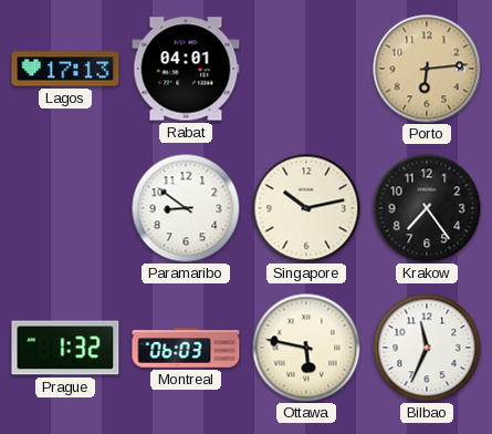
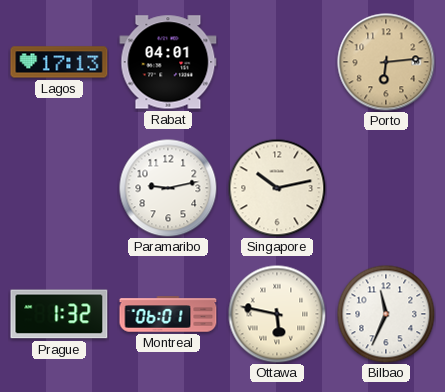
Paramaribo: 8:51 -> 9:13 (168, 188)
Krakow: 7:24 -> none (427, 208)
Montreal: 06:03 -> 06:01 (168, 314)
